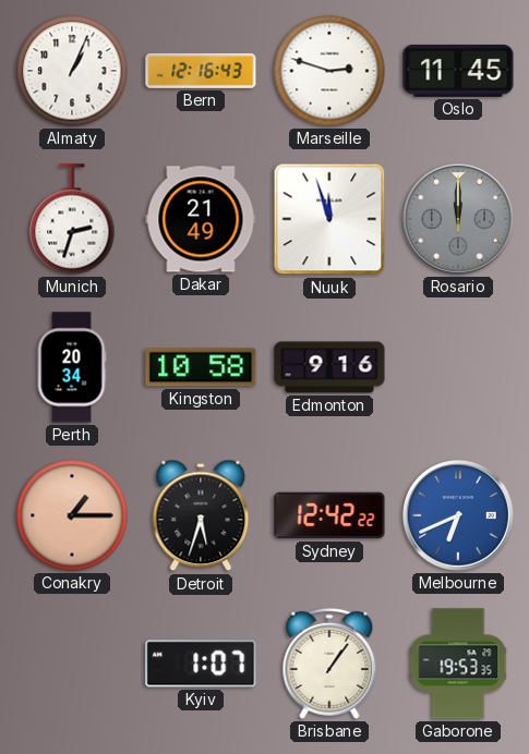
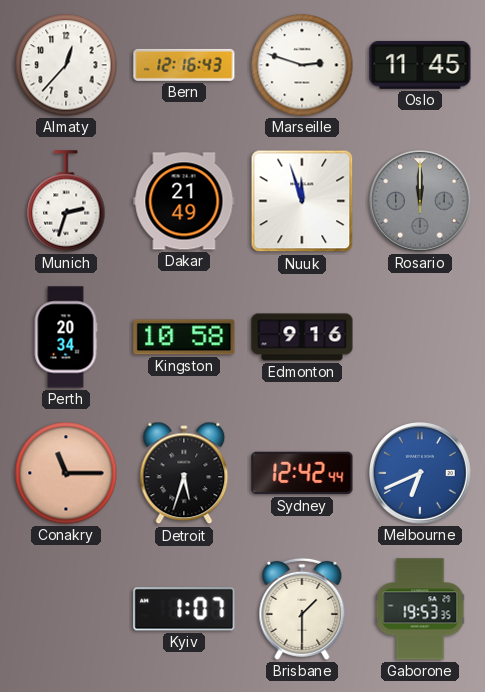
Almaty: 1:04 -> 12:37 (66, 65)
Conakry: 1:15 -> 11:15 (66, 473)
Sydney: 12:42:22 -> 12:42:44 (302, 473)
Brisbane: 1:06 -> 1:30 (302, 609)
